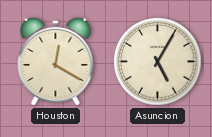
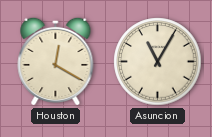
Asuncion: 5:05 -> 11:05 (158, 62)
